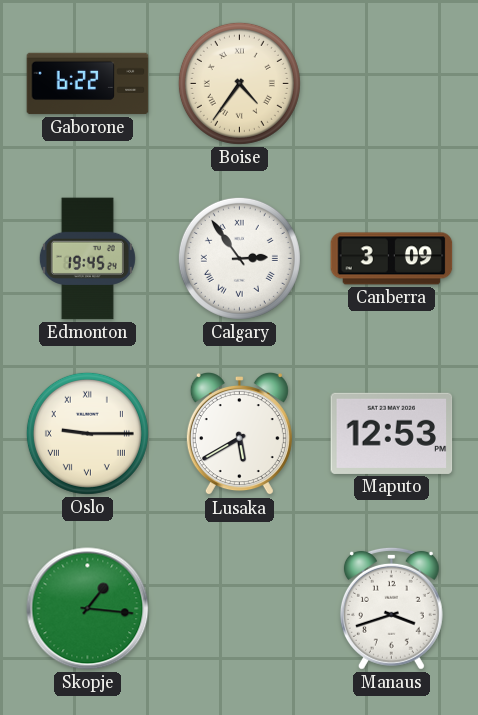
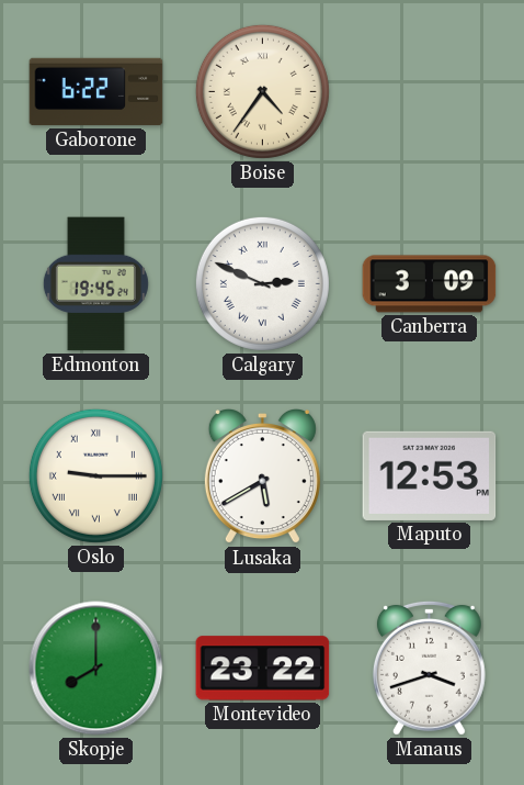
Calgary: 2:54 -> 2:49 (262, 283)
Skopje: 1:16 -> 8:00 (96, 669)
Montevideo: none -> 23:22 (263, 669)
